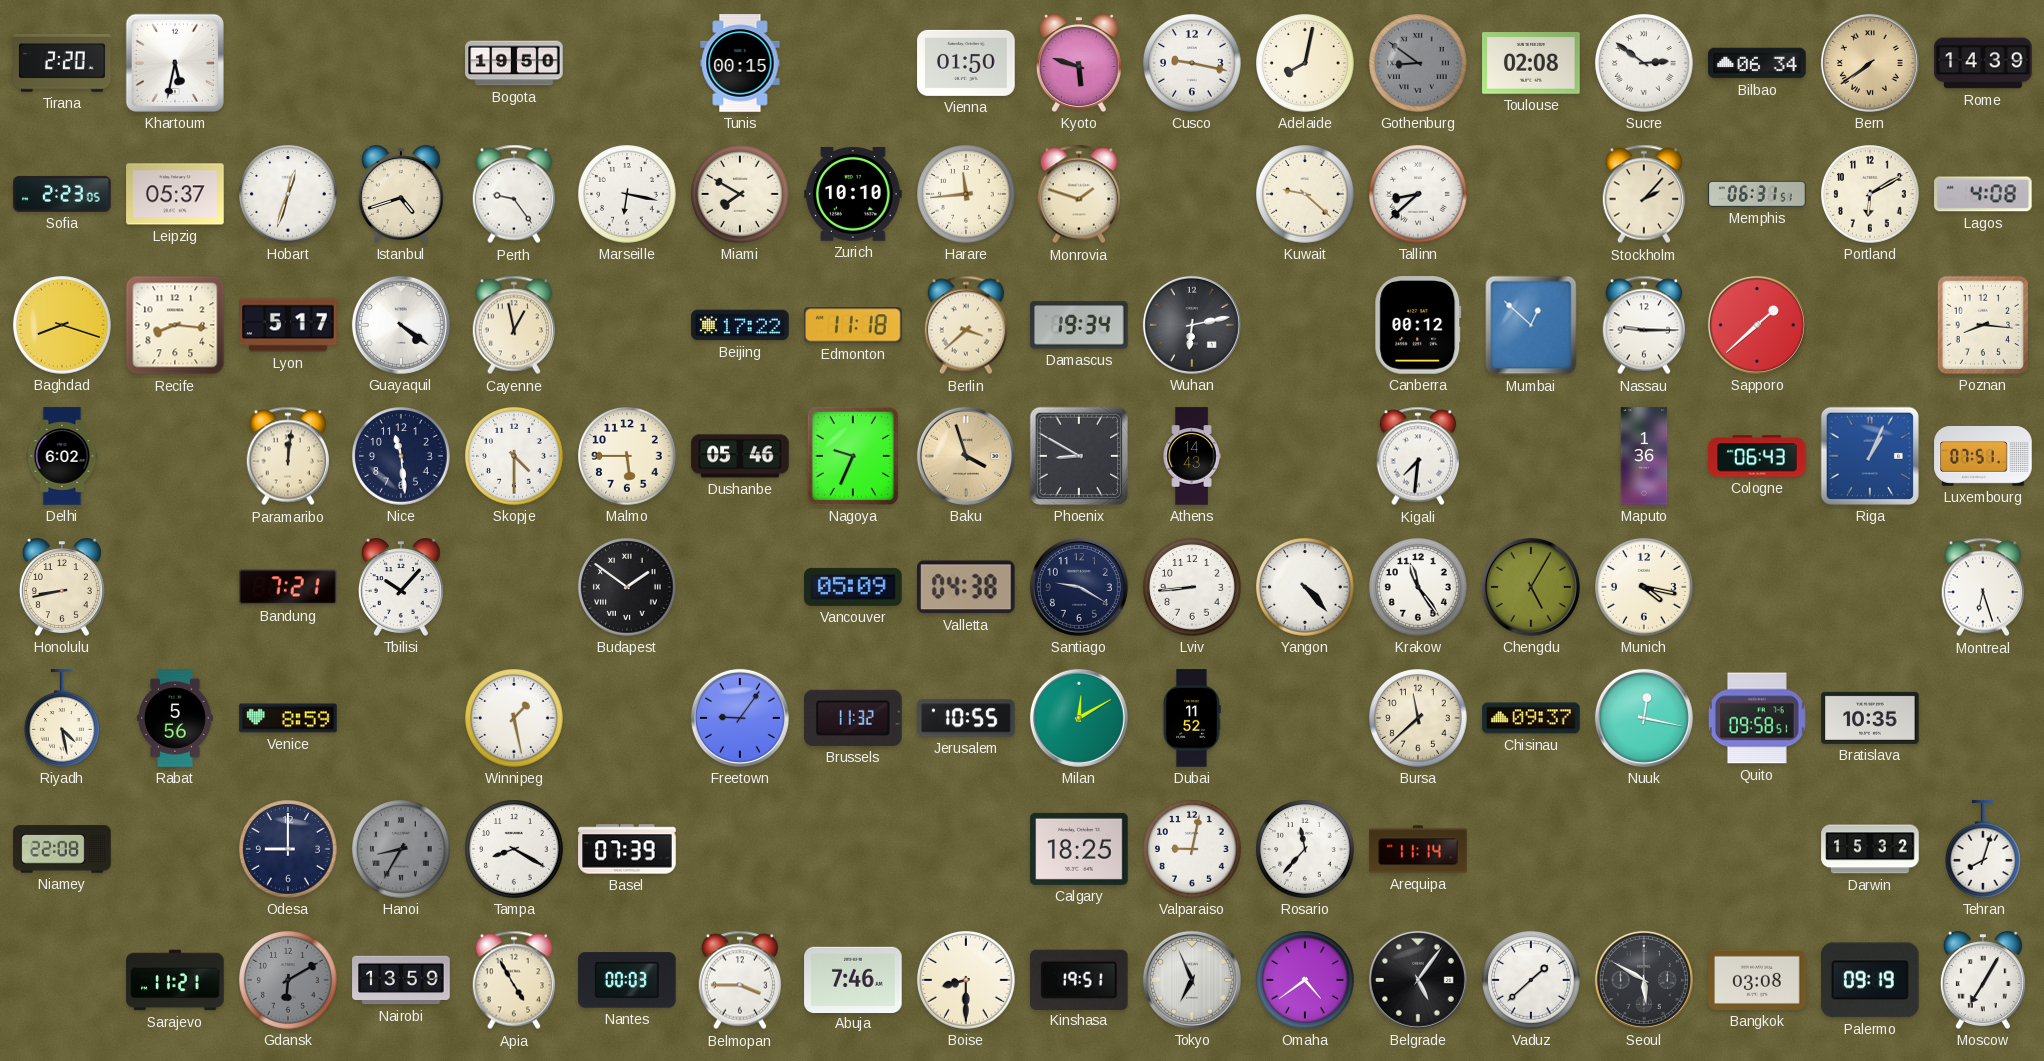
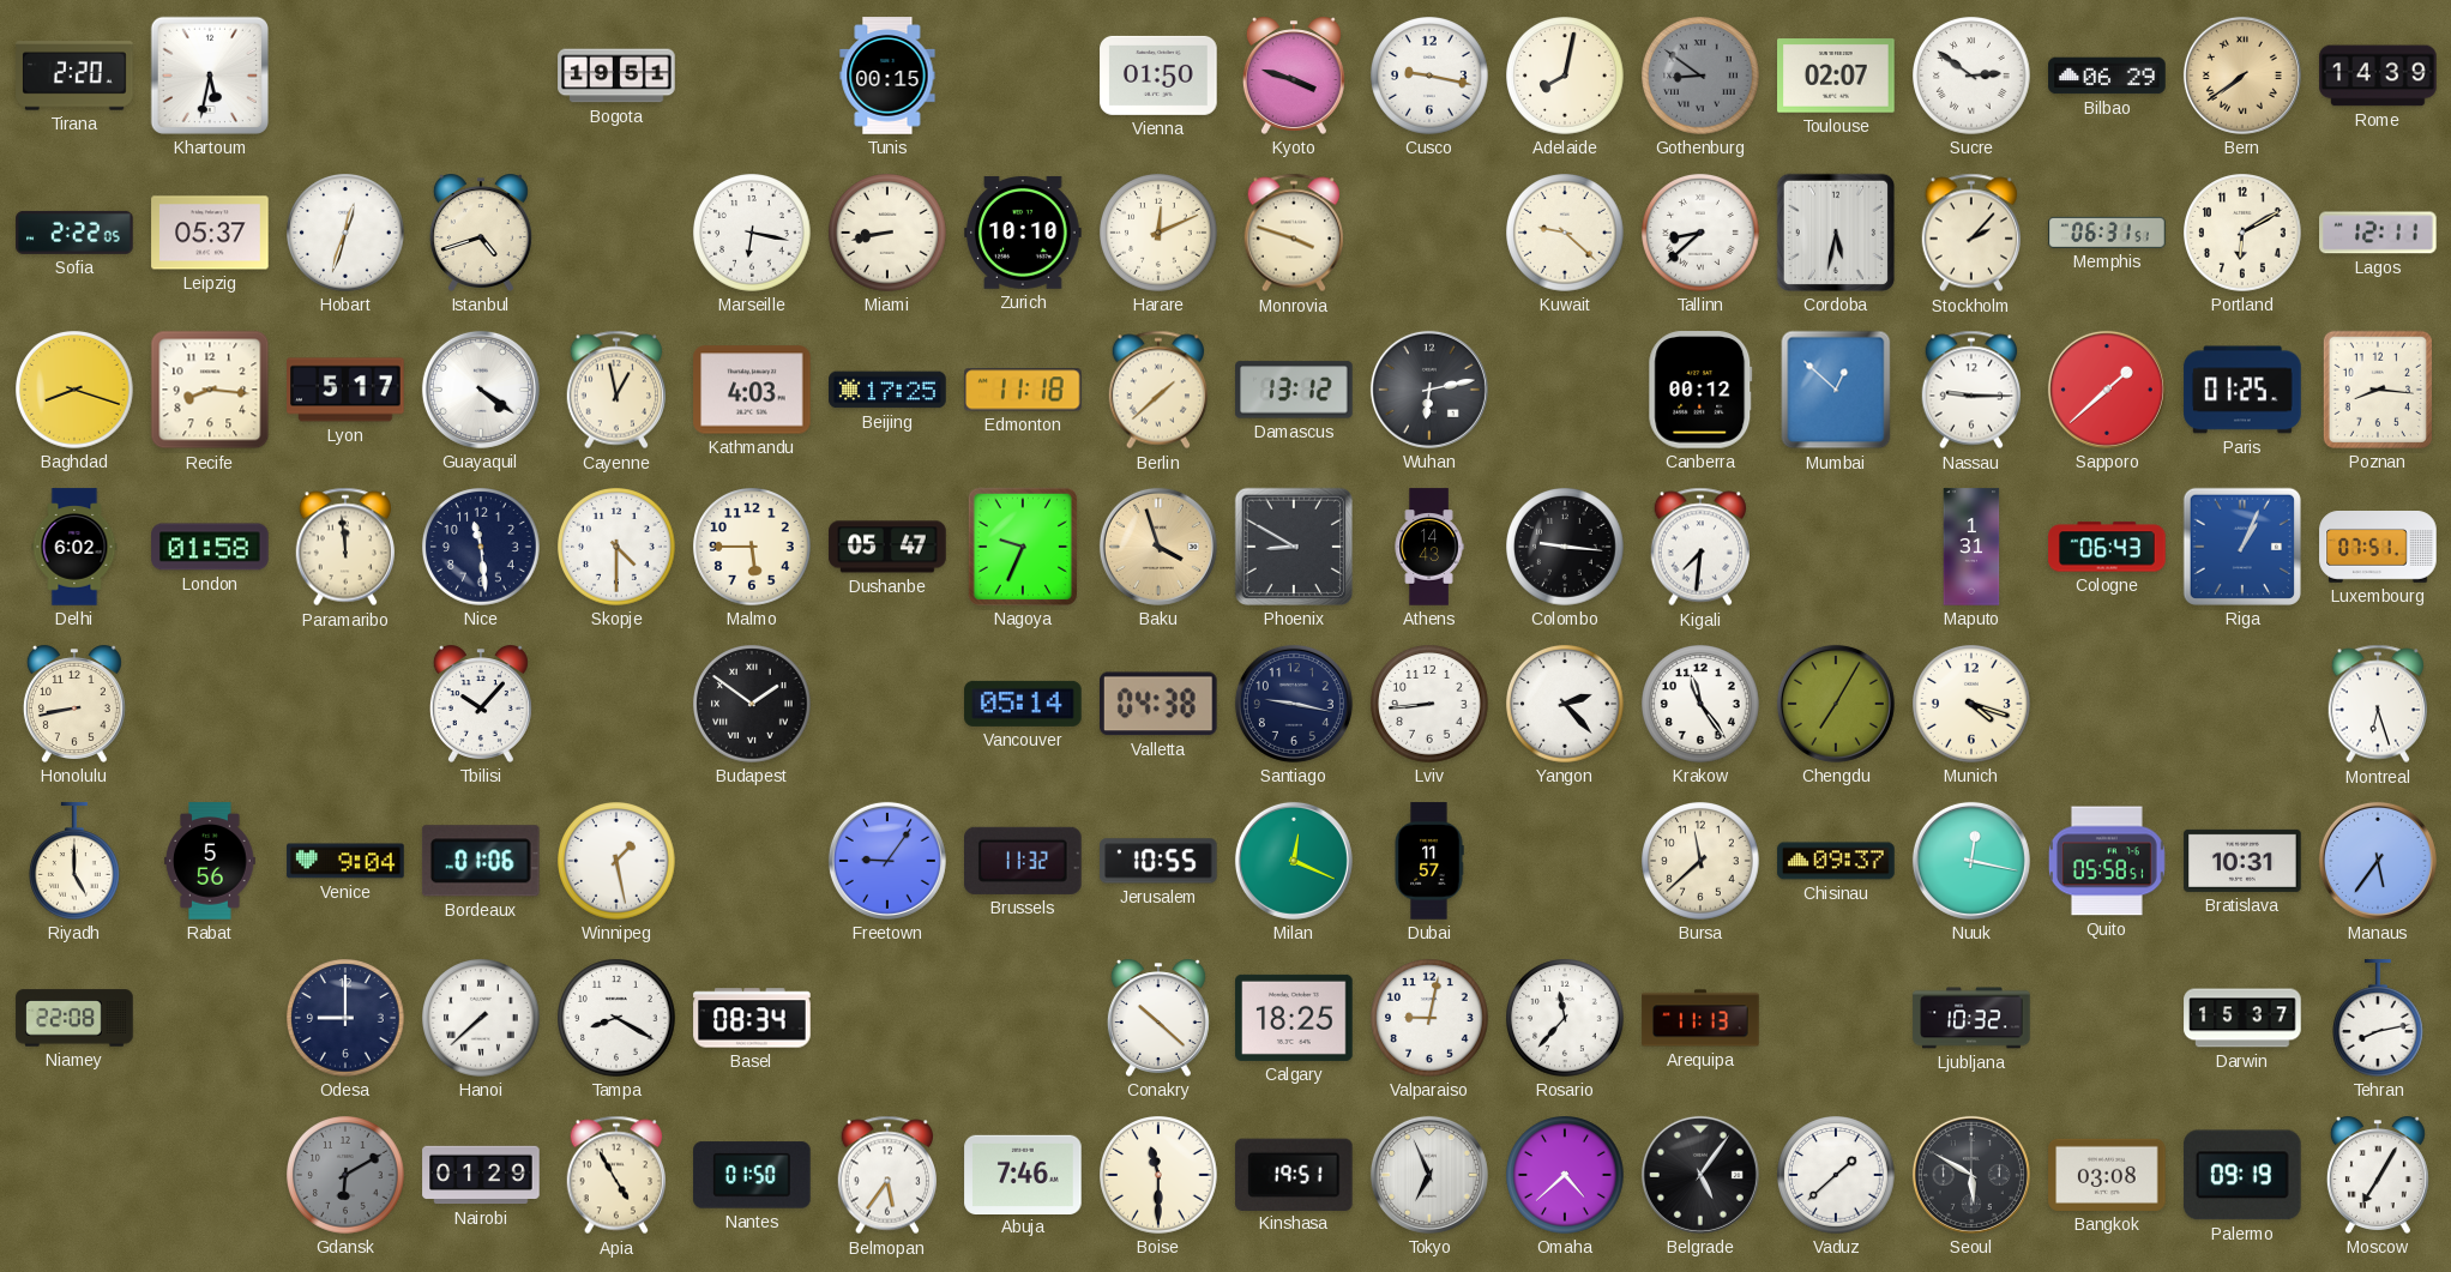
Bogota: 19:50 -> 19:51 (616, 76)
Kyoto: 5:48 -> 3:48 (1294, 76)
Toulouse: 02:08 -> 02:07 (1836, 76)
Bilbao: 06:34 -> 06:29 (2107, 76)
Sofia: 2:23 -> 2:22 (74, 233)
Perth: 9:24 -> none (513, 194)
Miami: 7:50 -> 8:43 (887, 233)
Harare: 11:44 -> 12:11 (1158, 233)
Monrovia: 1:48 -> 3:48 (1293, 233)
Cordoba: none -> 5:32 (1836, 233)
Lagos: 4:08 -> 12:11 (2378, 233)
Kathmandu: none -> 4:03 (752, 390)
Beijing: 17:22 -> 17:25 (887, 390)
Berlin: 3:38 -> 1:38 (1157, 390)
Damascus: 19:34 -> 13:12 (1294, 390)
Paris: none -> 01:25 (2242, 390)
London: none -> 01:58 (210, 547)
Paramaribo: 12:01 -> 11:59 (344, 547)
Dushanbe: 05:46 -> 05:47 (887, 547)
Colombo: none -> 9:16 (1565, 547)
Maputo: 1:36 -> 1:31 (1971, 547)
Bandung: 7:21 -> none (289, 587)
Vancouver: 05:09 -> 05:14 (1023, 704)
Santiago: 9:20 -> 9:17 (1294, 704)
Yangon: 4:23 -> 2:23 (1565, 704)
Chengdu: 5:05 -> 7:05 (1836, 704)
Munich: 4:17 -> 4:18 (1971, 704)
Riyadh: 4:28 -> 5:00 (76, 861)
Venice: 8:59 -> 9:04 (345, 861)
Bordeaux: none -> 01:06 (481, 861)
Milan: 12:10 -> 12:19 (1294, 861)
Dubai: 11:52 -> 11:57 (1429, 861)
Quito: 09:58 -> 05:58 (2107, 861)
Bratislava: 10:35 -> 10:31 (2242, 861)
Manaus: none -> 5:36 (2378, 861)
Hanoi: 8:35 -> 7:38 (481, 1018)
Hanoi dial: grey -> white (481, 1018)
Basel: 07:39 -> 08:34 (752, 1018)
Conakry: none -> 10:22 (1158, 1018)
Arequipa: 11:14 -> 11:13 (1700, 1018)
Ljubljana: none -> 10:32 (1971, 1018)
Darwin: 15:32 -> 15:37 (2242, 1018)
Tehran: 8:03 -> 8:13 (2379, 1018)
Sarajevo: 11:21 -> none (175, 980)
Nairobi: 13:59 -> 01:29 (481, 1175)
Nantes: 00:03 -> 01:50 (752, 1175)
Belmopan: 3:45 -> 5:36 (886, 1175)
Boise: 8:30 -> 11:30 (1158, 1175)
Omaha: 4:39 -> 4:38 (1565, 1175)
